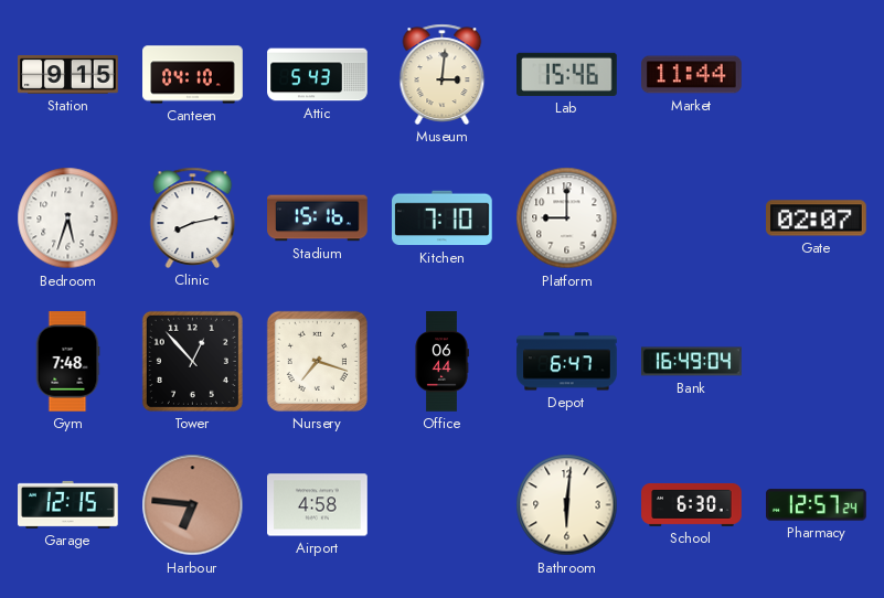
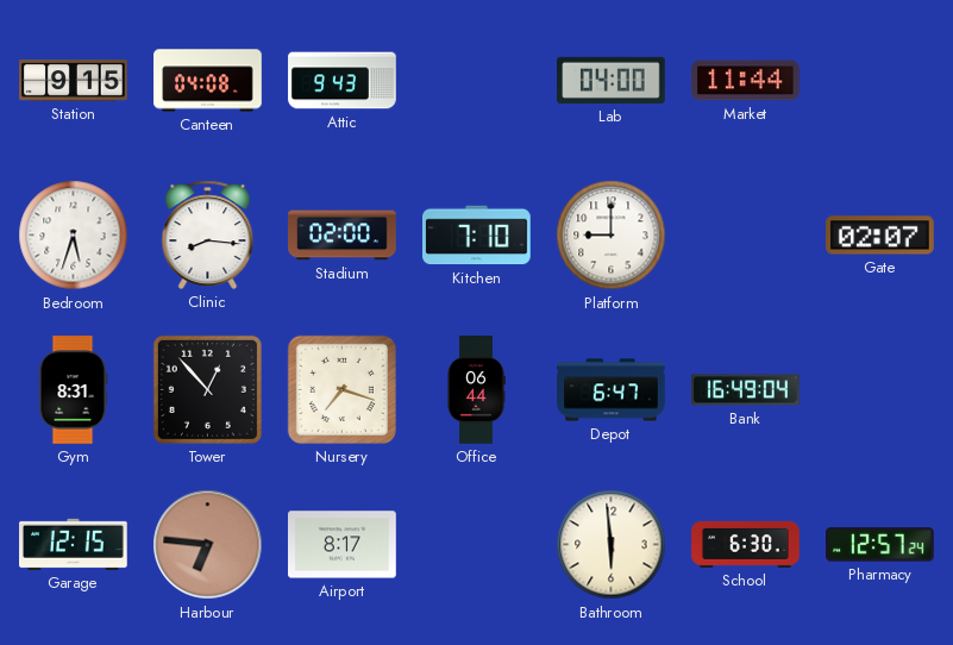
Canteen: 04:10 -> 04:08 (208, 81)
Attic: 5:43 -> 9:43 (343, 81)
Museum: 3:01 -> none (443, 74)
Lab: 15:46 -> 04:00 (612, 80)
Clinic: 8:13 -> 8:16 (208, 234)
Stadium: 15:16 -> 02:00 (343, 236)
Gym: 7:48 -> 8:31 (73, 390)
Airport: 4:58 -> 8:17 (343, 545)
Bathroom: 6:01 -> 5:59 (612, 545)
